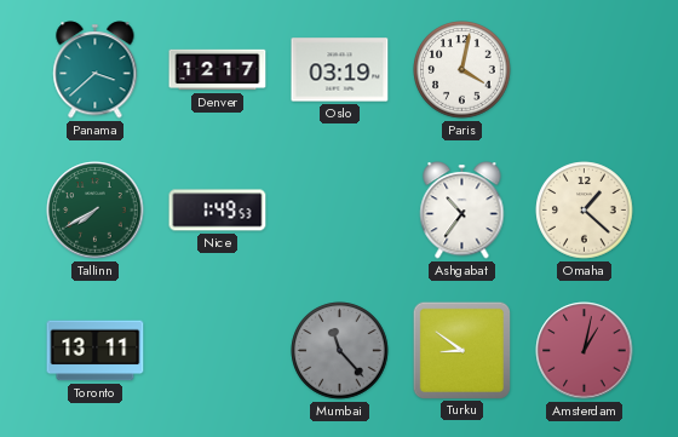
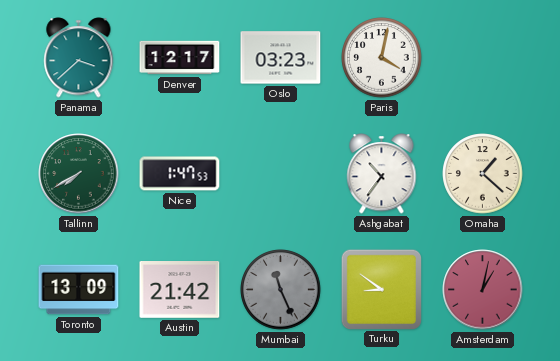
Oslo: 03:19 -> 03:23 (281, 58)
Nice: 1:49 -> 1:47 (180, 174)
Toronto: 13:11 -> 13:09 (79, 290)
Austin: none -> 21:42 (180, 290)
Mumbai: 11:23 -> 11:26 (281, 290)
